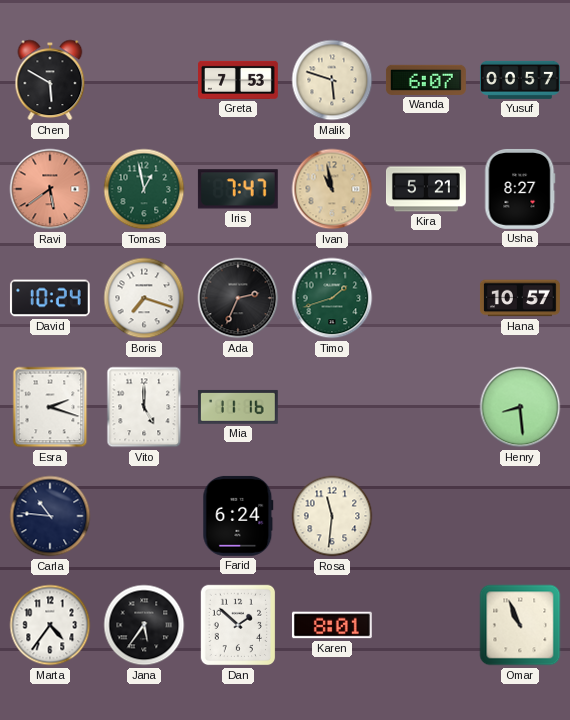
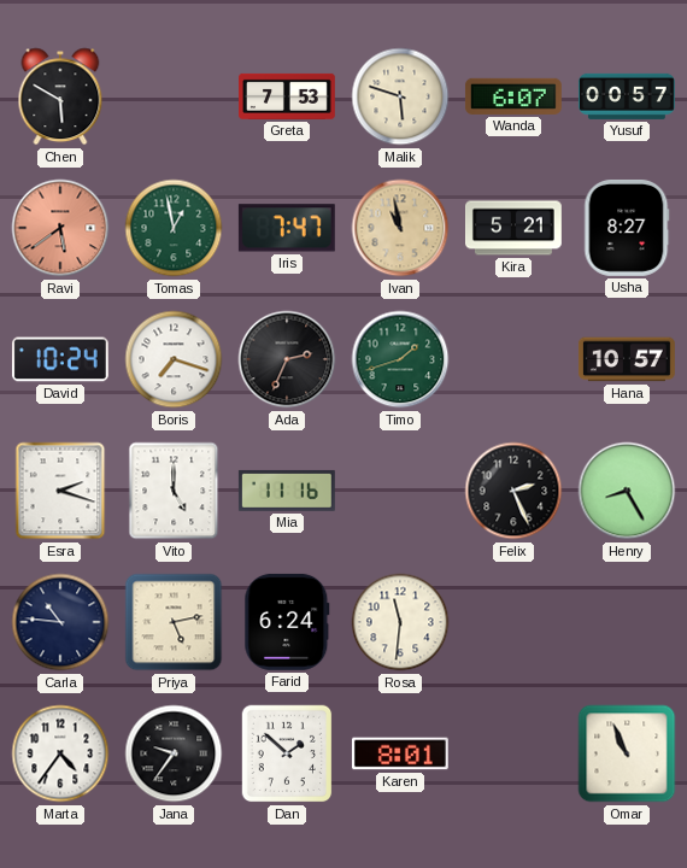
Felix: none -> 2:26 (513, 491)
Henry: 8:29 -> 8:25 (627, 491)
Priya: none -> 5:13 (174, 622)
Jana: 5:36 -> 9:36 (174, 753)
